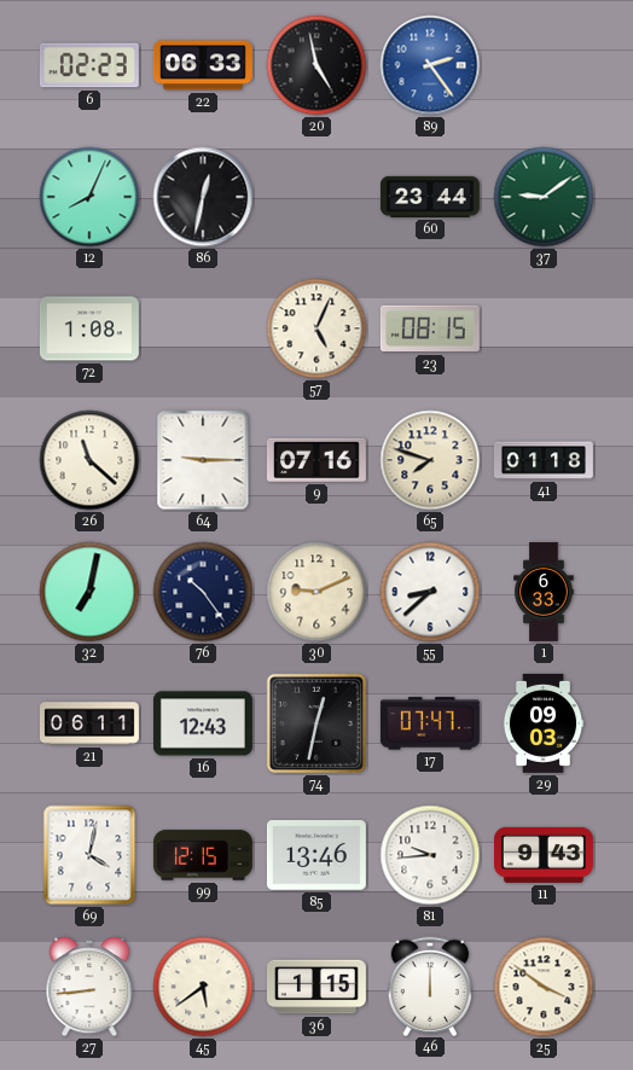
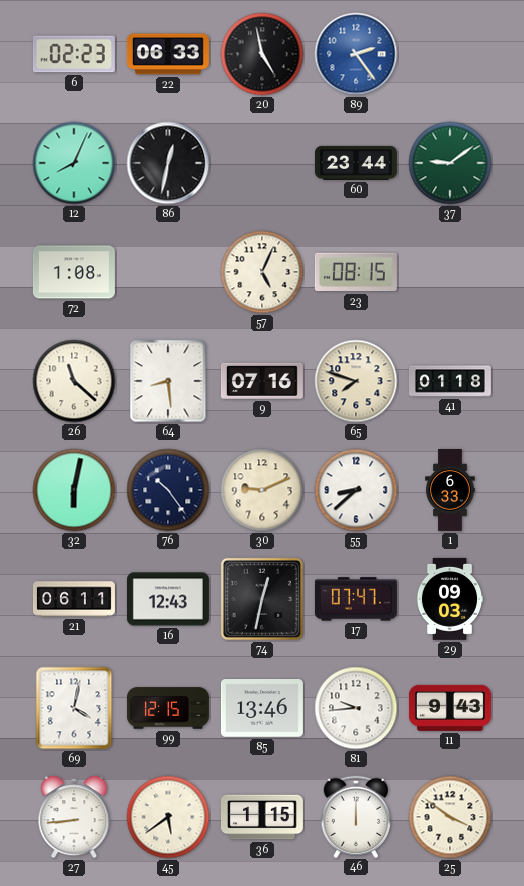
64: 9:15 -> 8:29 (168, 381)
32: 7:02 -> 6:02 (74, 490)
